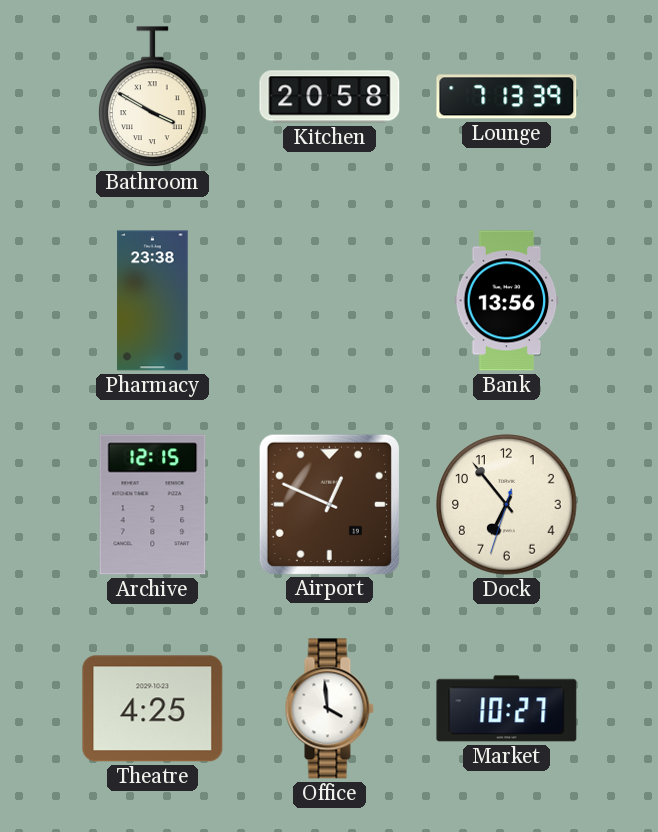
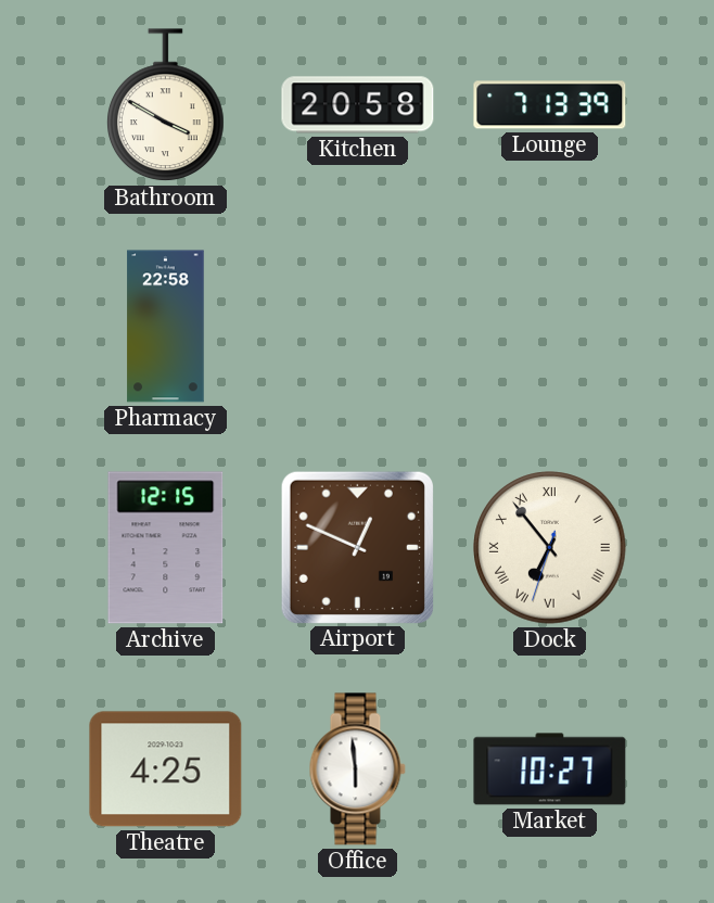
Pharmacy: 23:38 -> 22:58 (166, 327)
Bank: 13:56 -> none (507, 301)
Dock numerals: Arabic -> Roman (550, 548)
Office: 3:59 -> 5:59 (357, 770)
